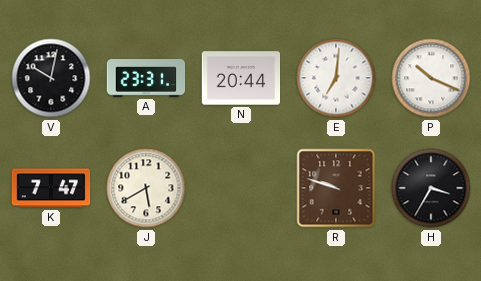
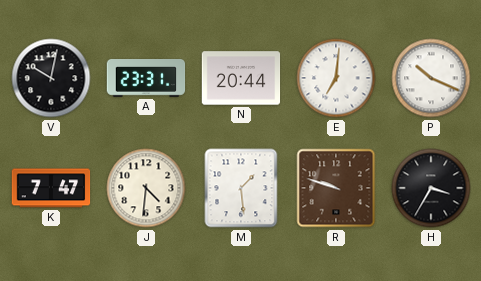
J: 5:40 -> 4:31 (146, 188)
M: none -> 1:29 (241, 188)
